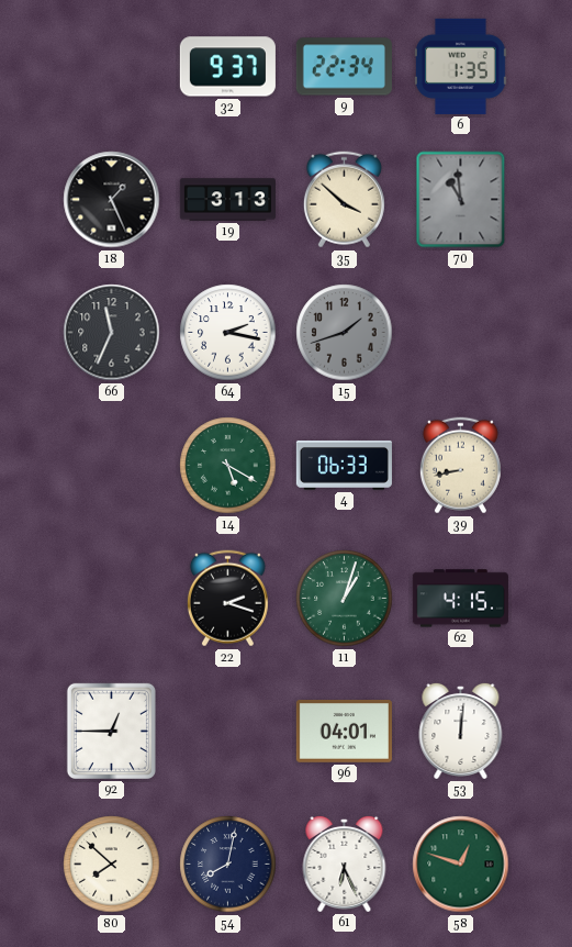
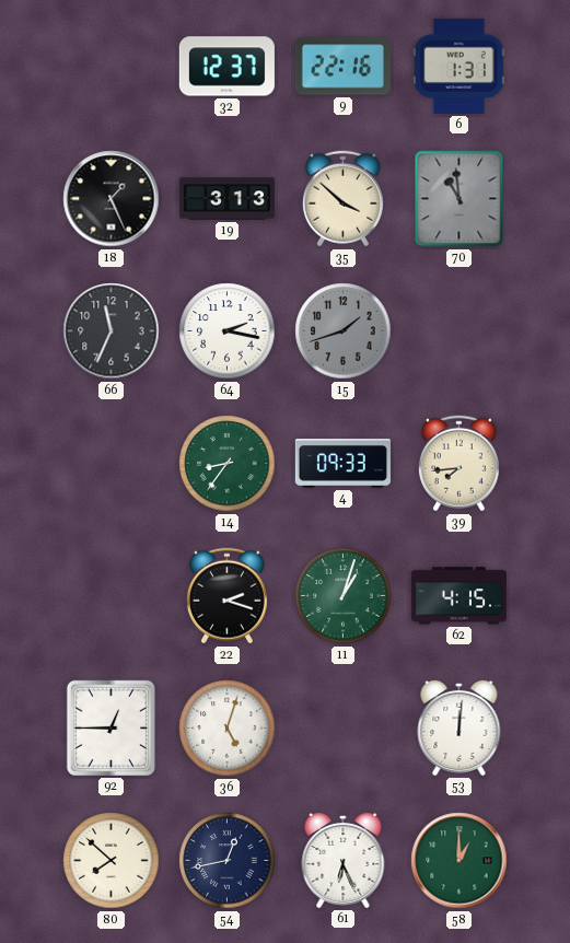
32: 9:37 -> 12:37 (226, 67)
9: 22:34 -> 22:16 (342, 67)
6: 1:35 -> 1:31 (460, 66)
14: 5:20 -> 8:36 (228, 464)
4: 06:33 -> 09:33 (342, 463)
39: 8:43 -> 7:44 (458, 464)
36: none -> 5:03 (228, 729)
96: 04:01 -> none (344, 732)
54: 8:02 -> 12:43 (228, 861)
58: 12:48 -> 1:00 (460, 861)
